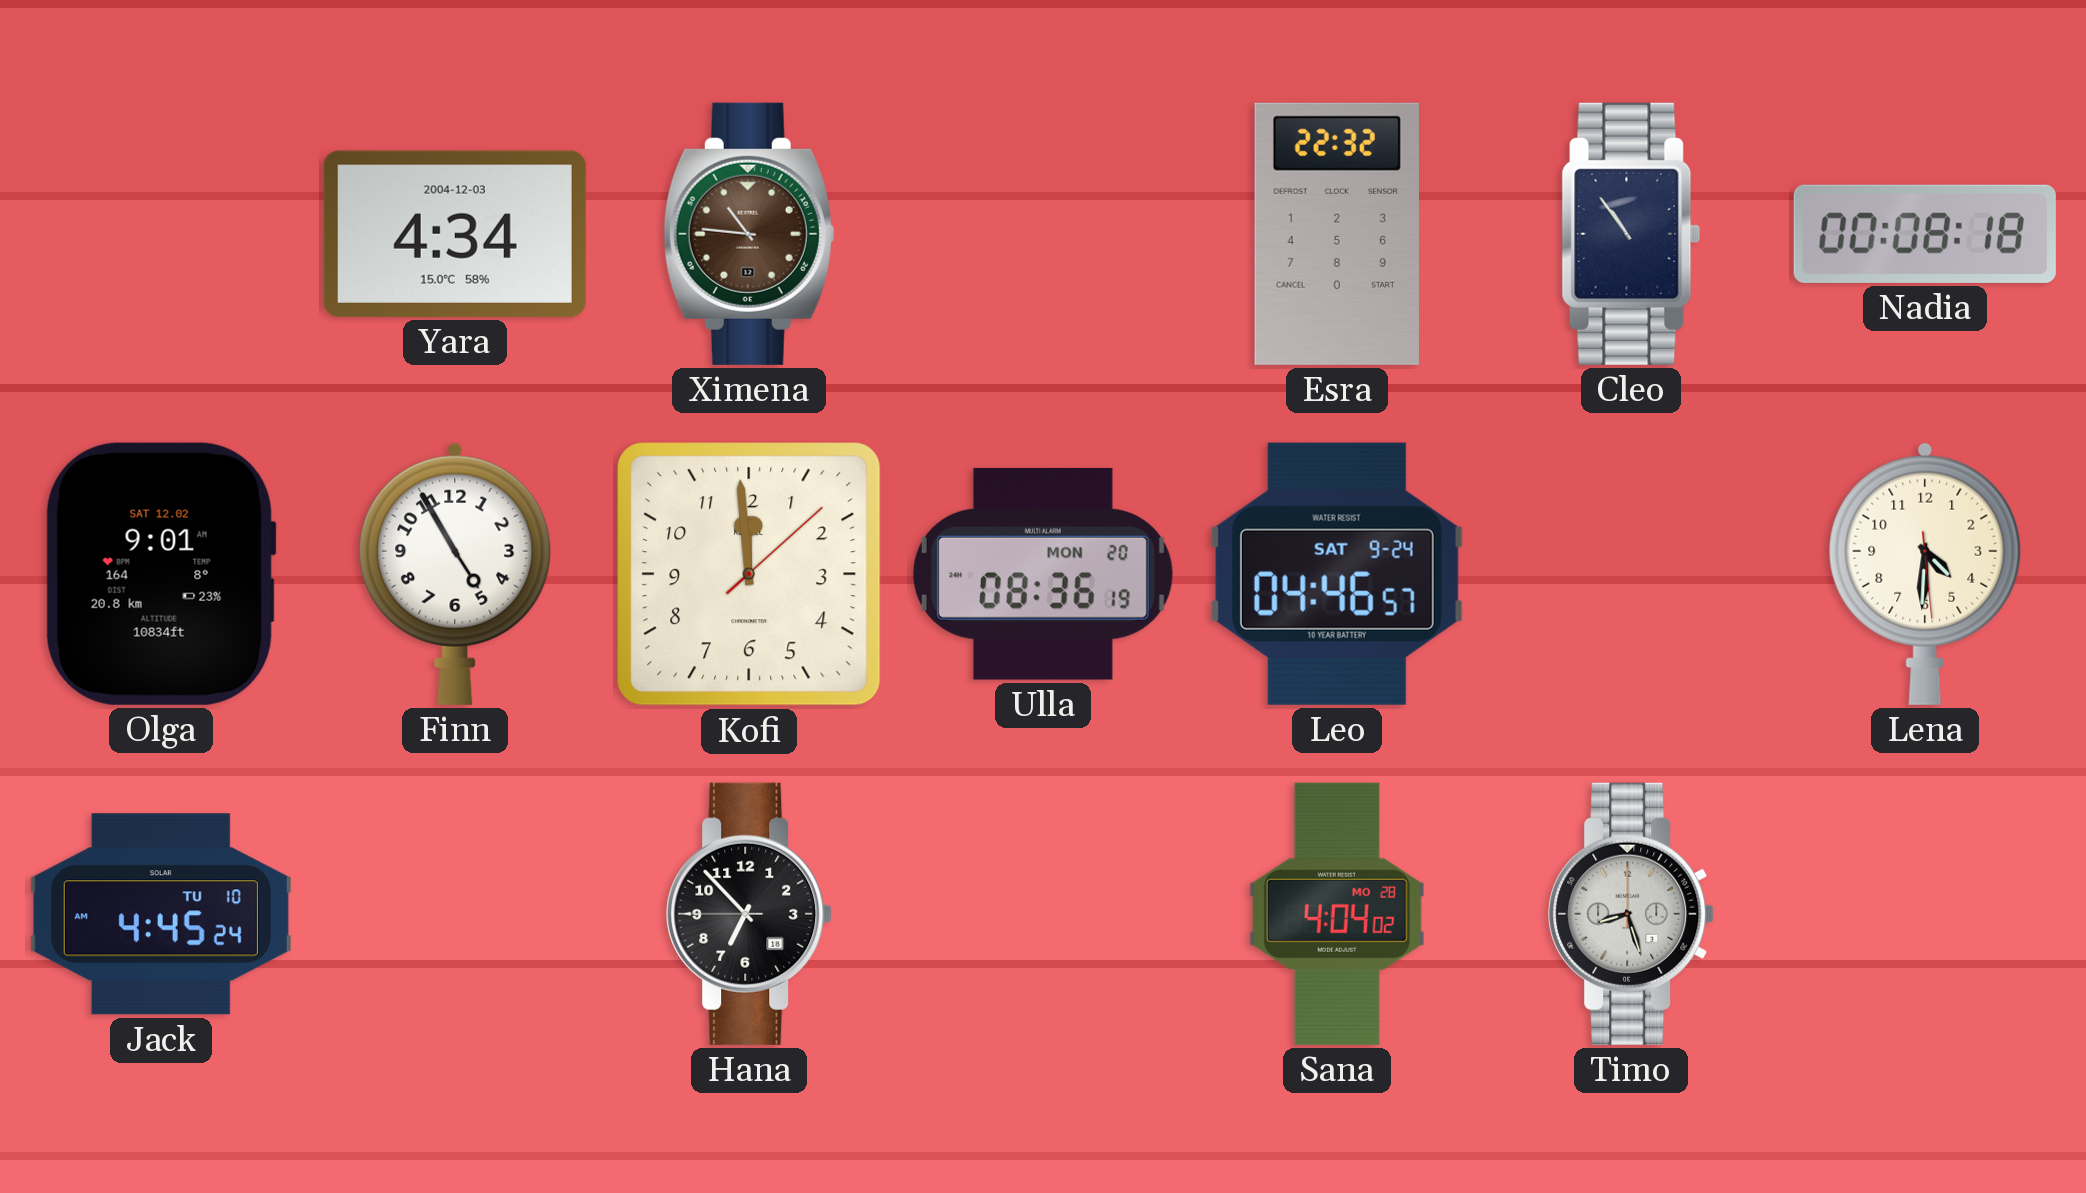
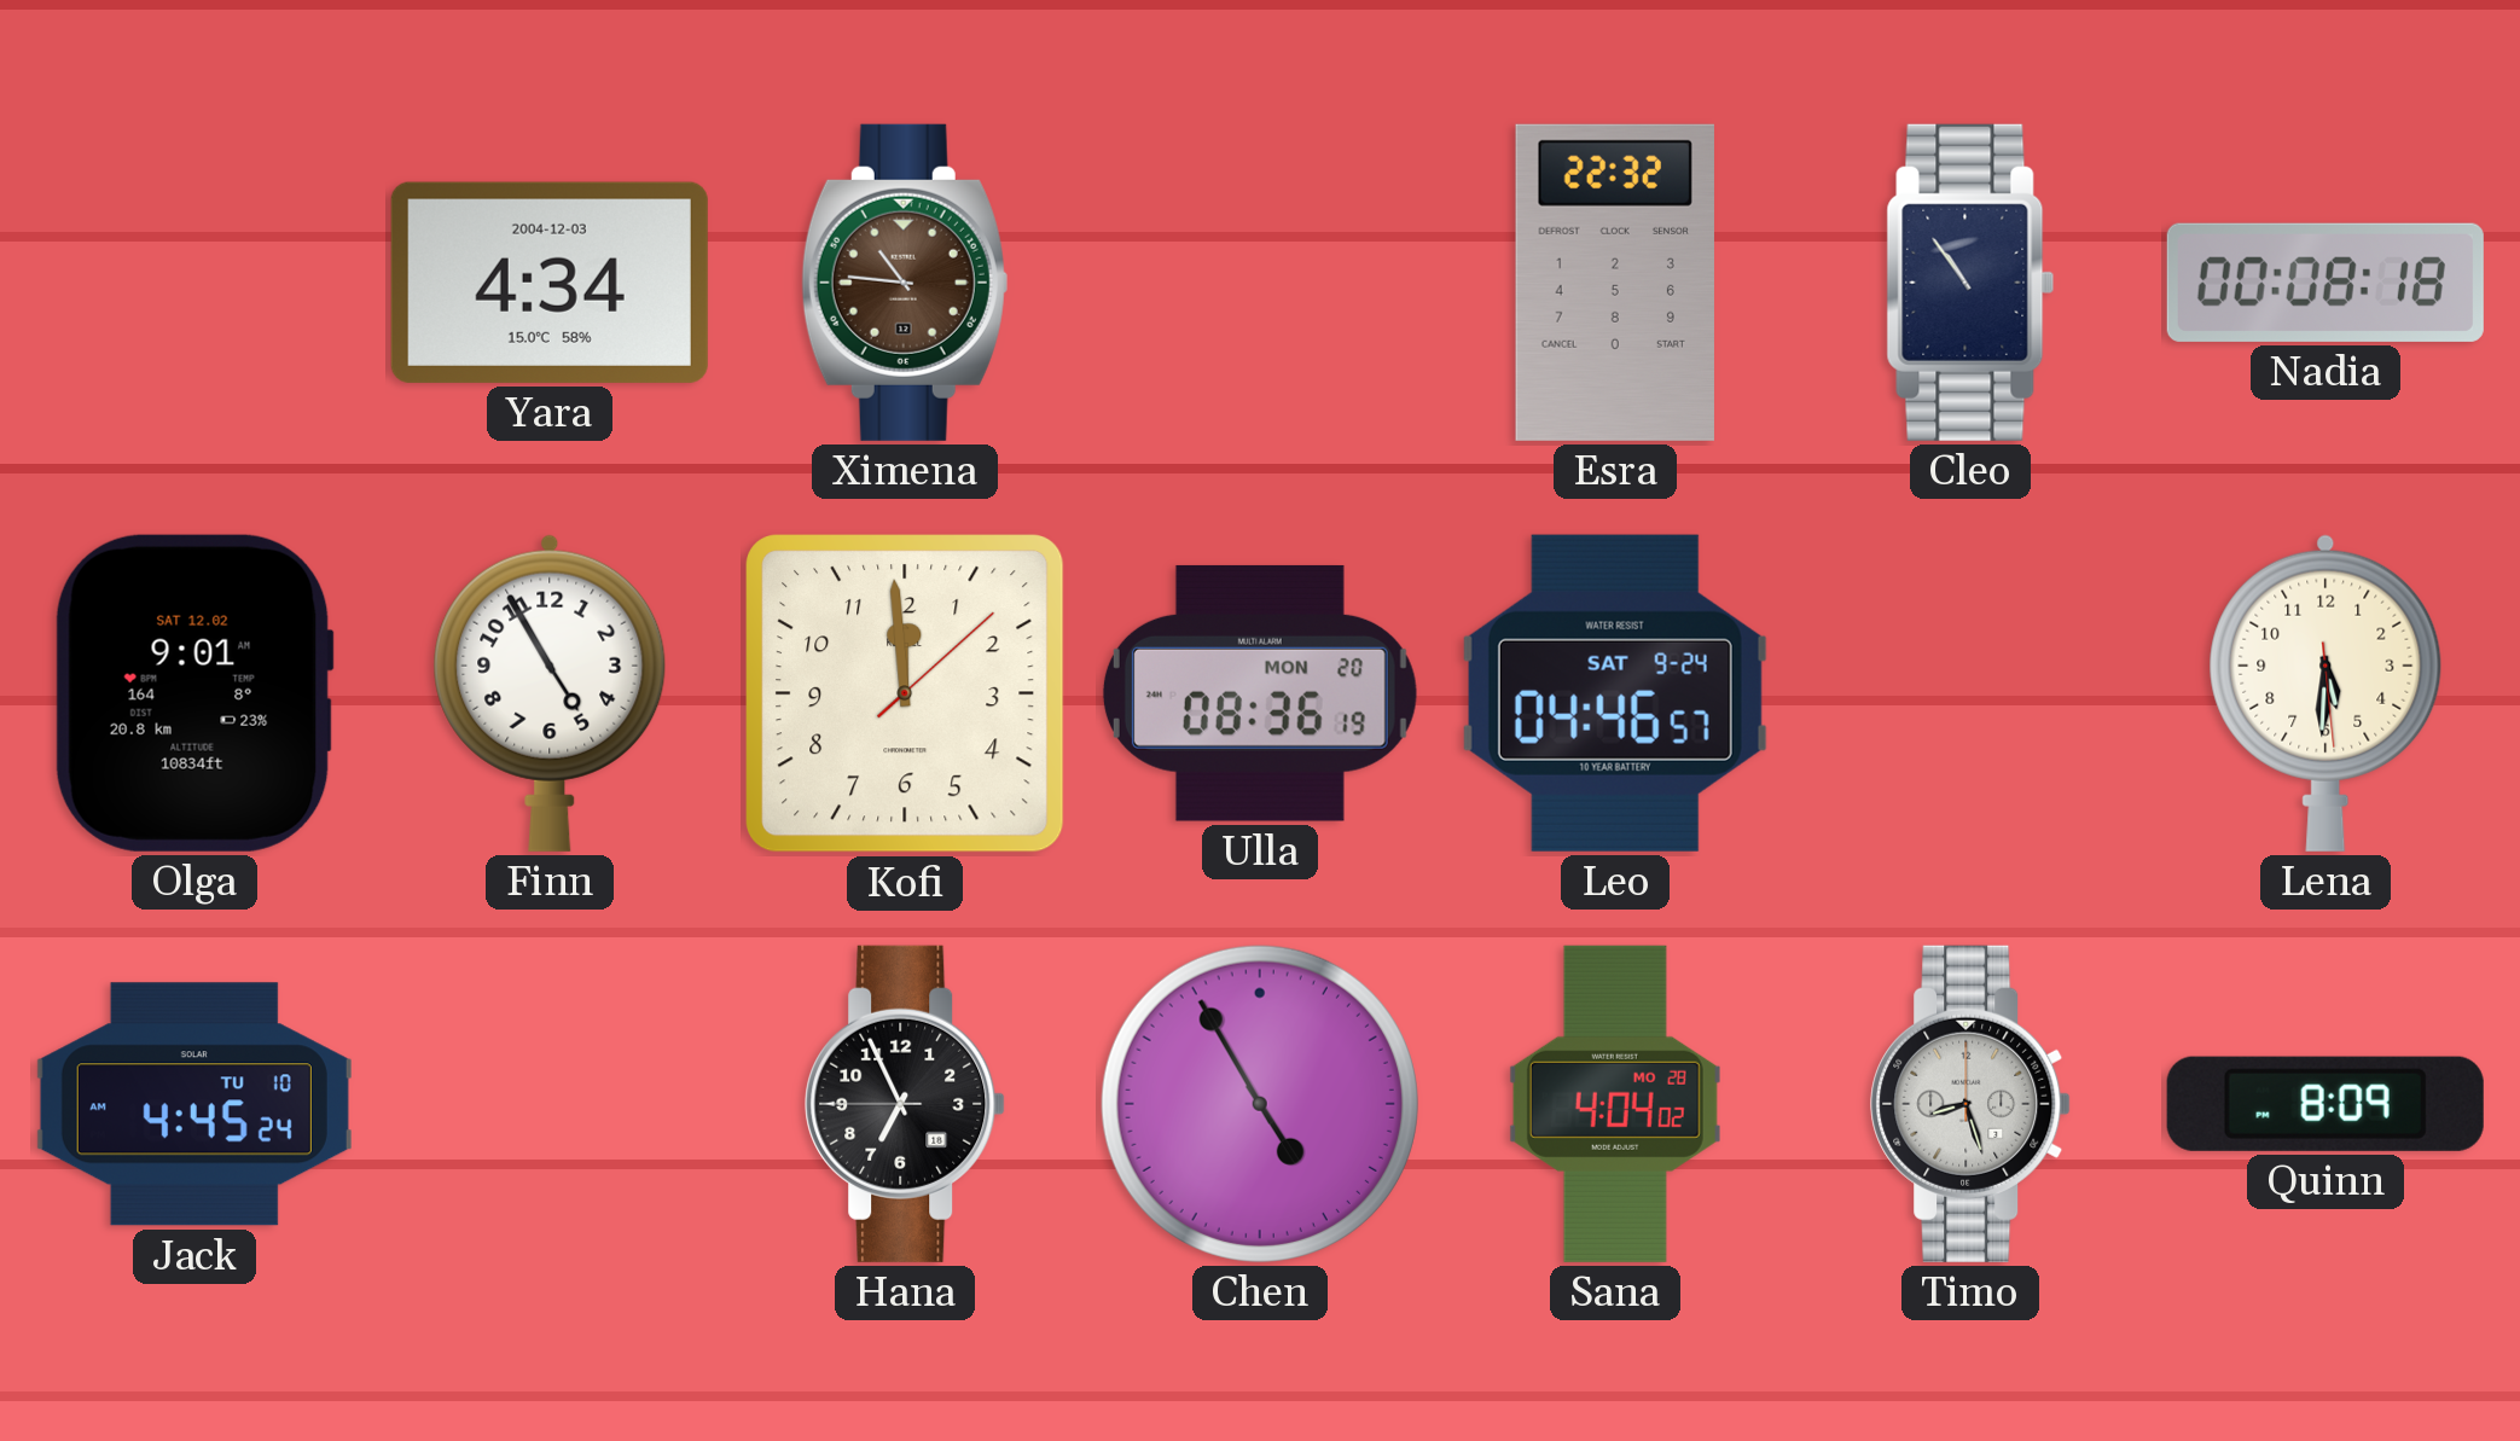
Lena: 4:30 -> 5:30 (2326, 693)
Hana: 6:52 -> 6:55 (905, 1104)
Chen: none -> 4:55 (1260, 1104)
Quinn: none -> 8:09 (2326, 1104)
